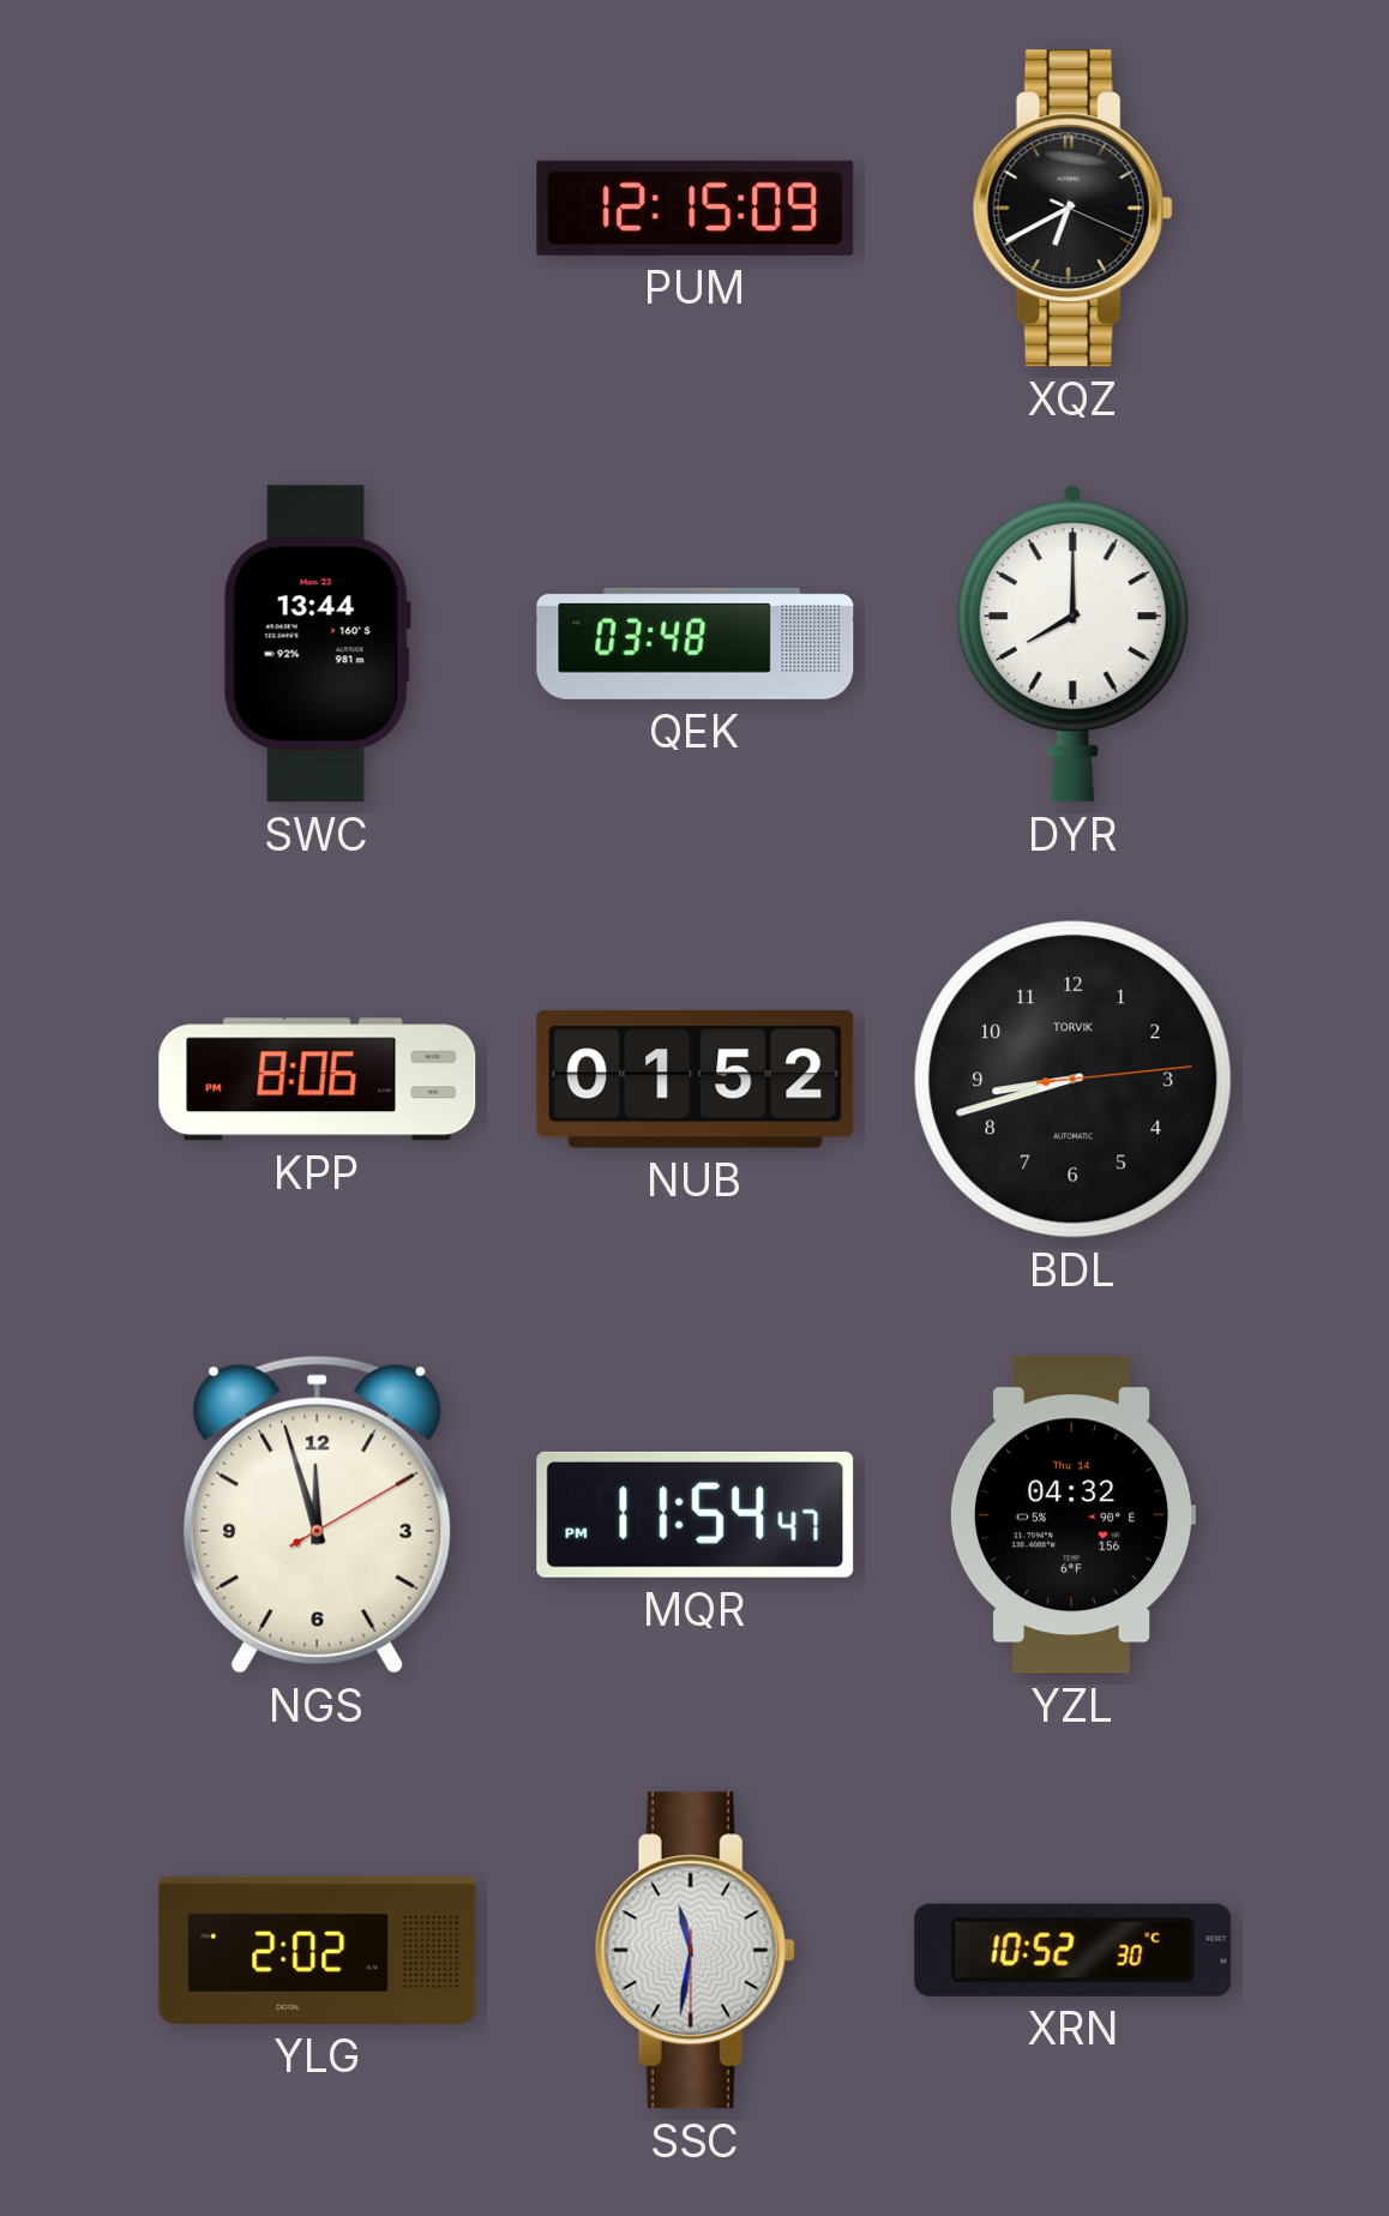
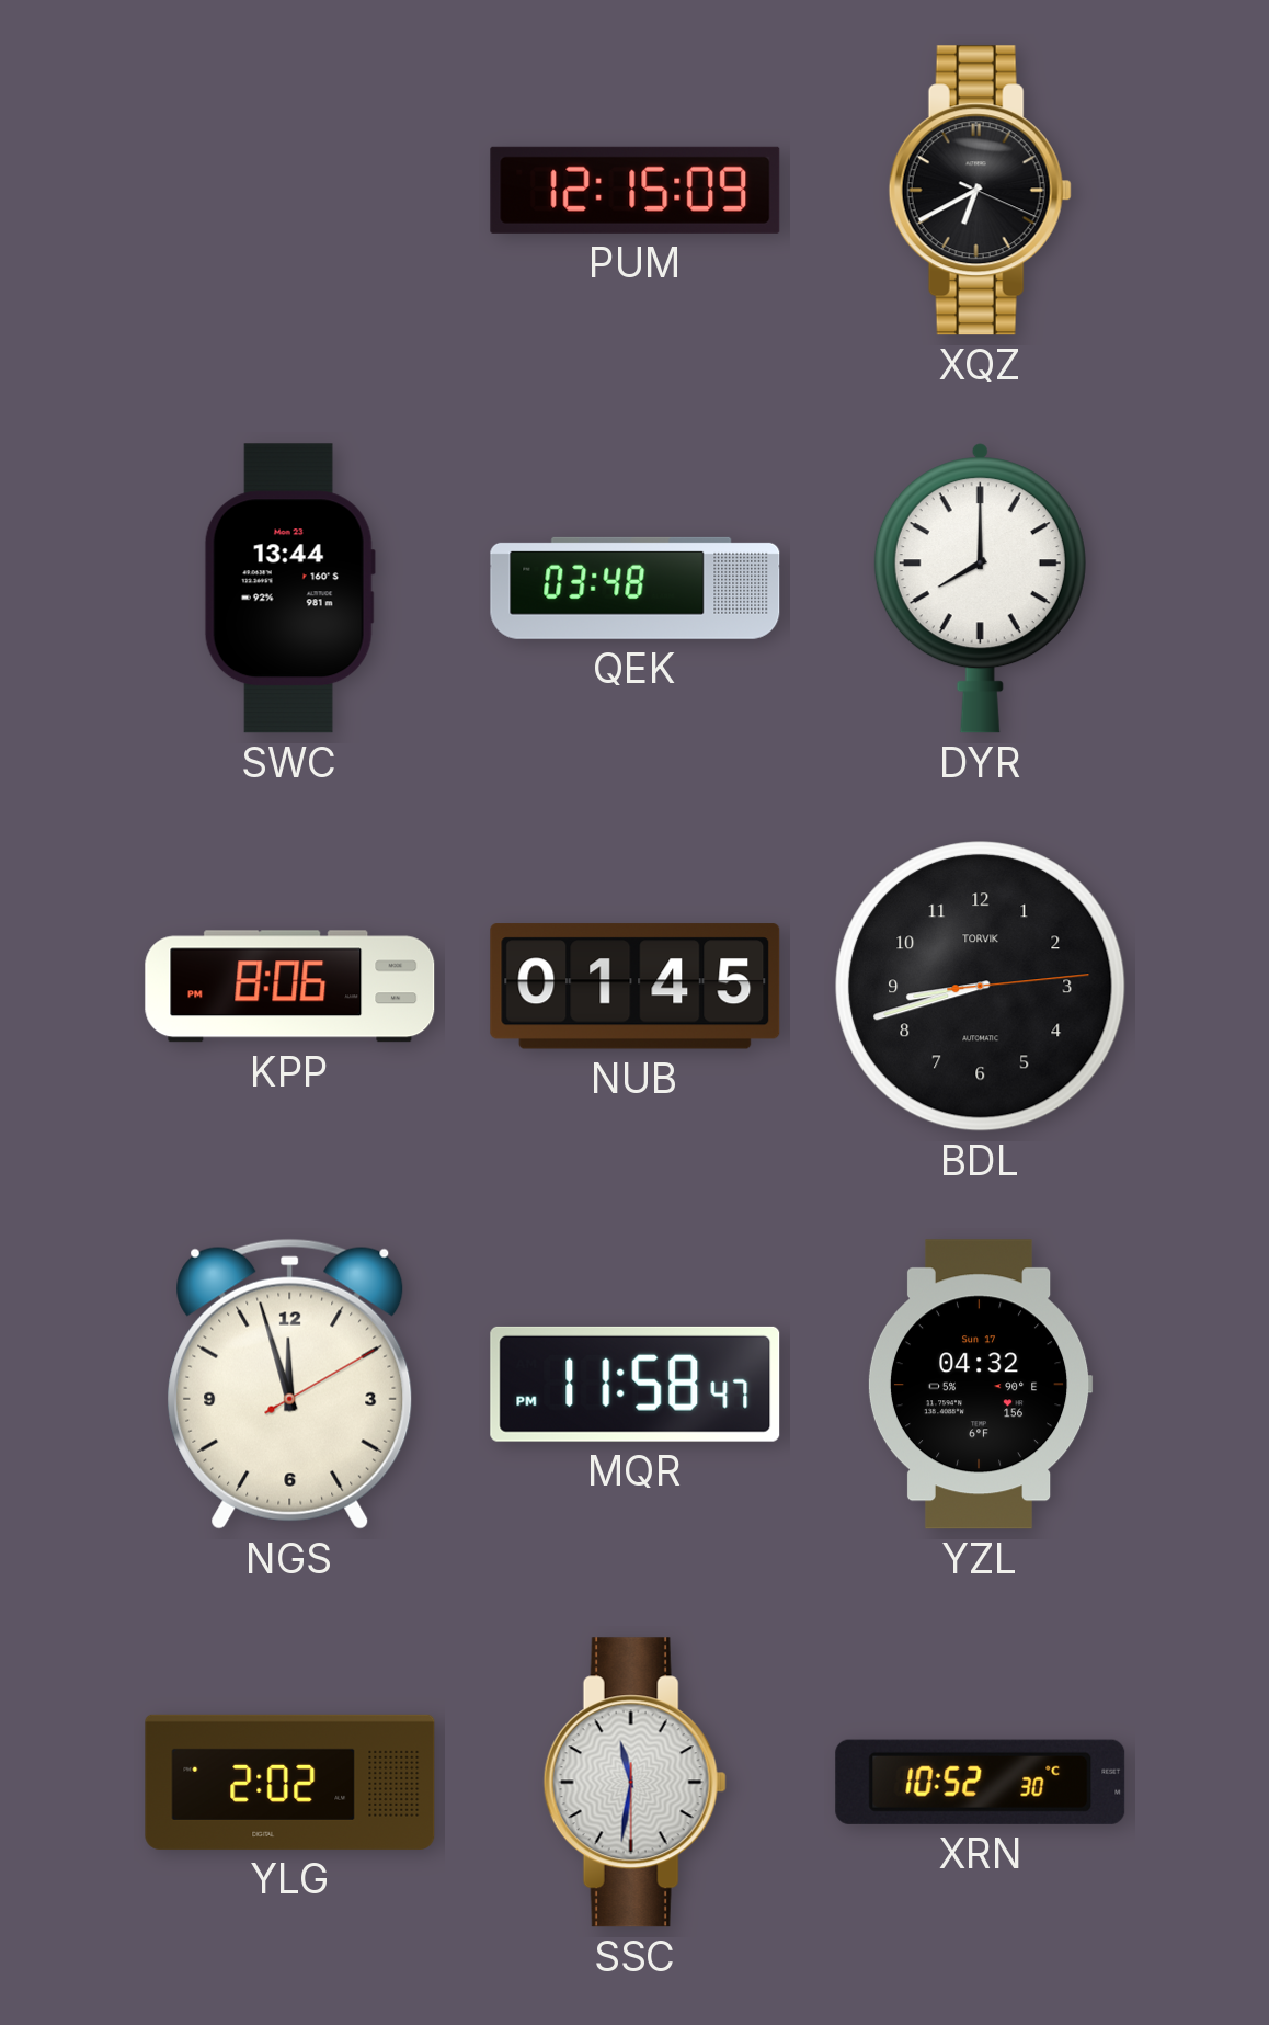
NUB: 01:52 -> 01:45 (636, 987)
MQR: 11:54 -> 11:58 (636, 1384)
YZL date: Thu 14 -> Sun 17 (980, 1385)
